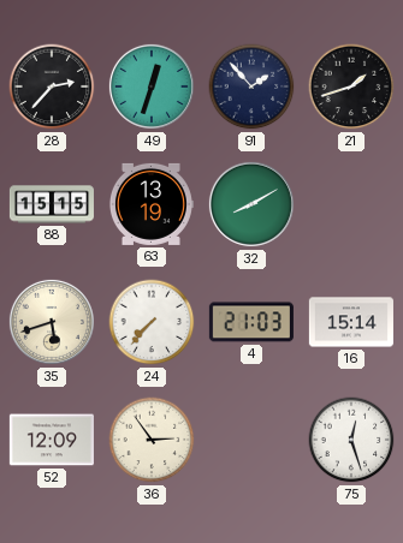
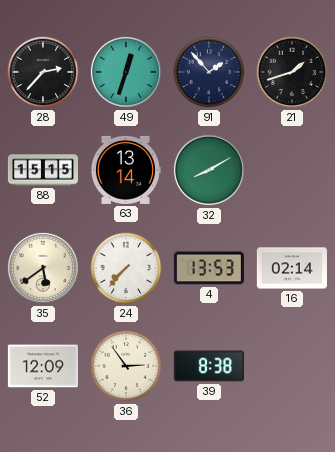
63: 13:19 -> 13:14 (125, 170)
35: 5:42 -> 5:39 (43, 268)
4: 21:03 -> 13:53 (209, 268)
16: 15:14 -> 02:14 (292, 268)
39: none -> 8:38 (209, 366)
75: 12:27 -> none (351, 440)
